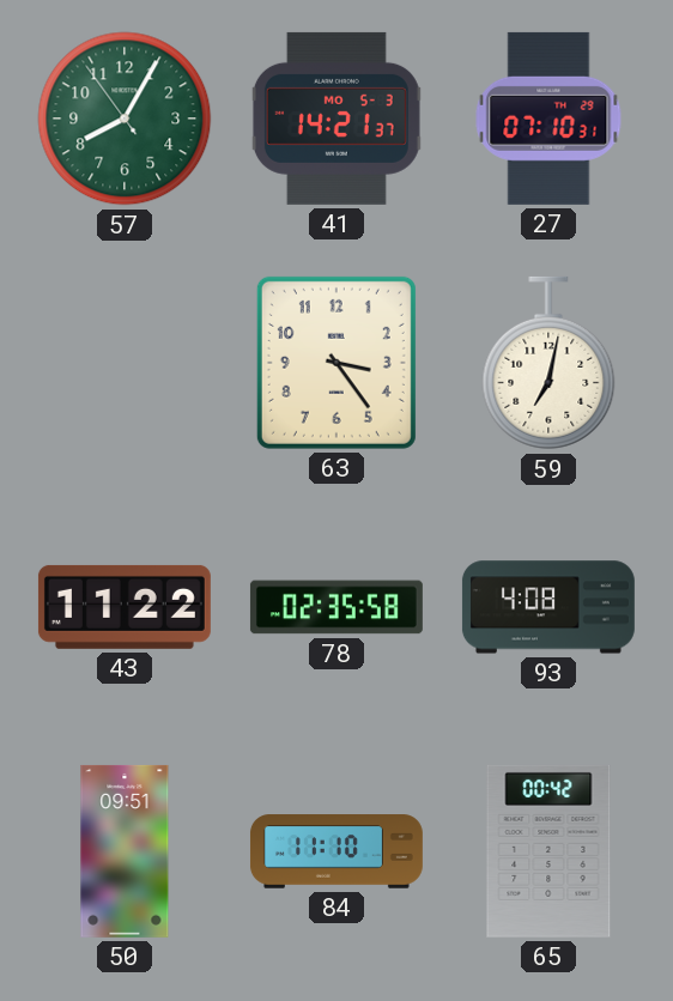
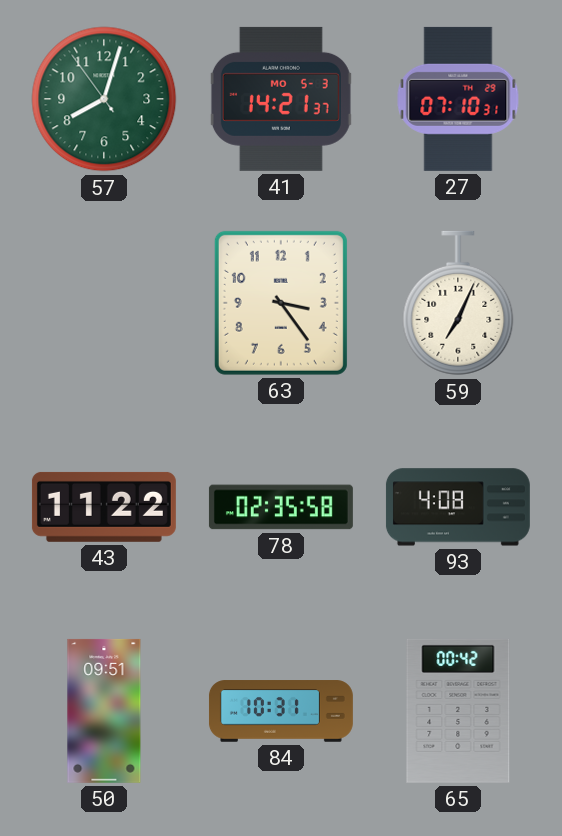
57: 8:04 -> 8:02 (104, 99)
59: 7:02 -> 7:04 (458, 303)
84: 11:10 -> 10:31 (281, 711)
